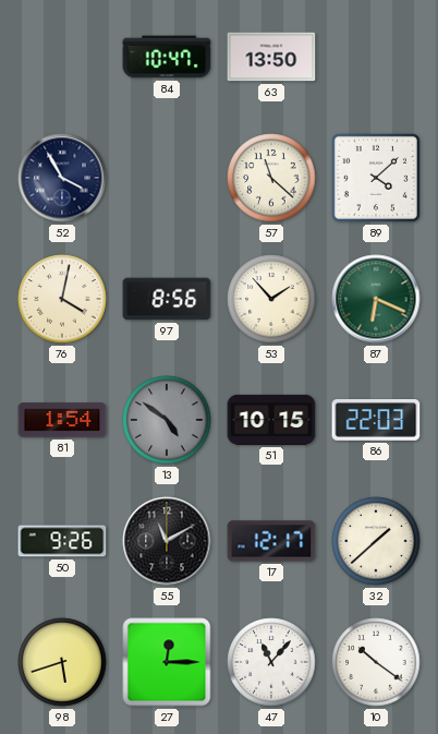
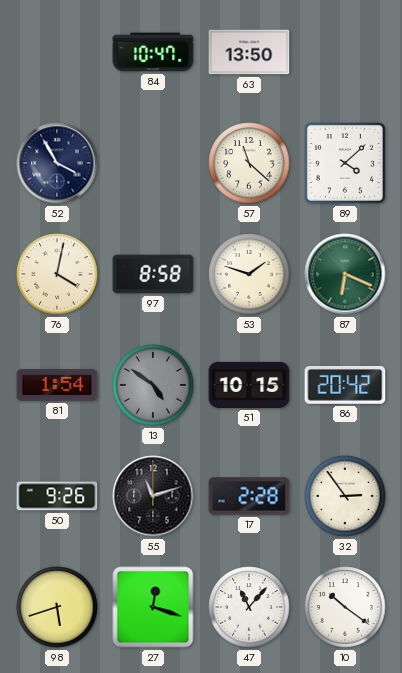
97: 8:56 -> 8:58 (153, 274)
53: 1:53 -> 1:48 (249, 274)
86: 22:03 -> 20:42 (345, 386)
55: 11:10 -> 11:12 (153, 496)
17: 12:17 -> 2:28 (249, 496)
32: 1:38 -> 2:54 (345, 496)
27: 12:15 -> 12:18 (153, 607)
